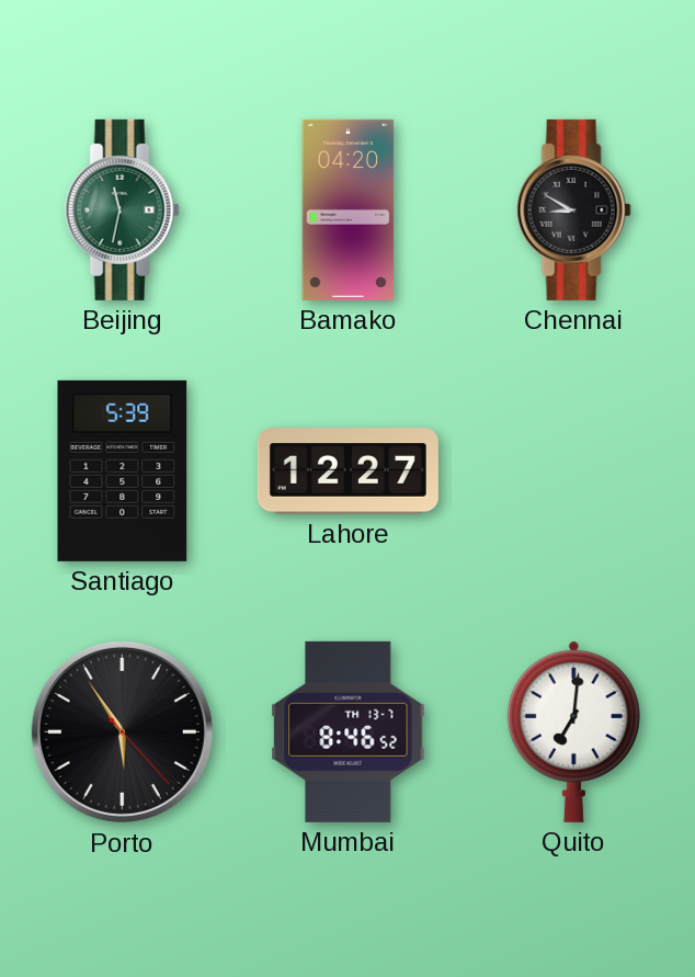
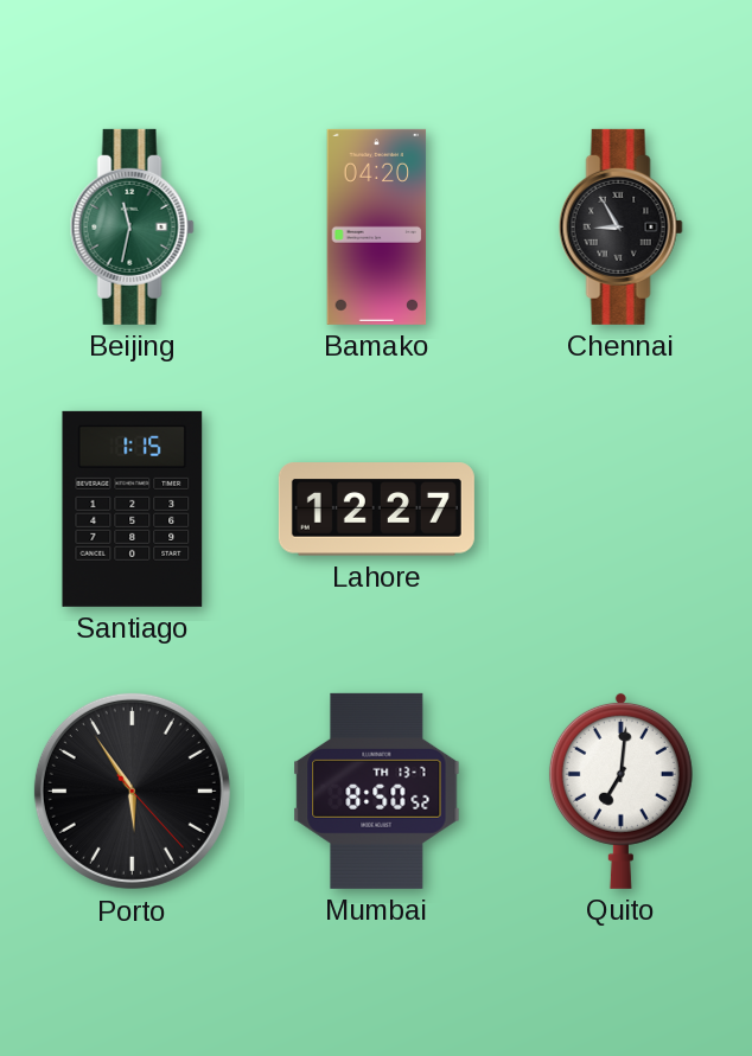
Chennai: 8:50 -> 8:55 (620, 226)
Santiago: 5:39 -> 1:15 (133, 508)
Mumbai: 8:46 -> 8:50 (377, 791)
